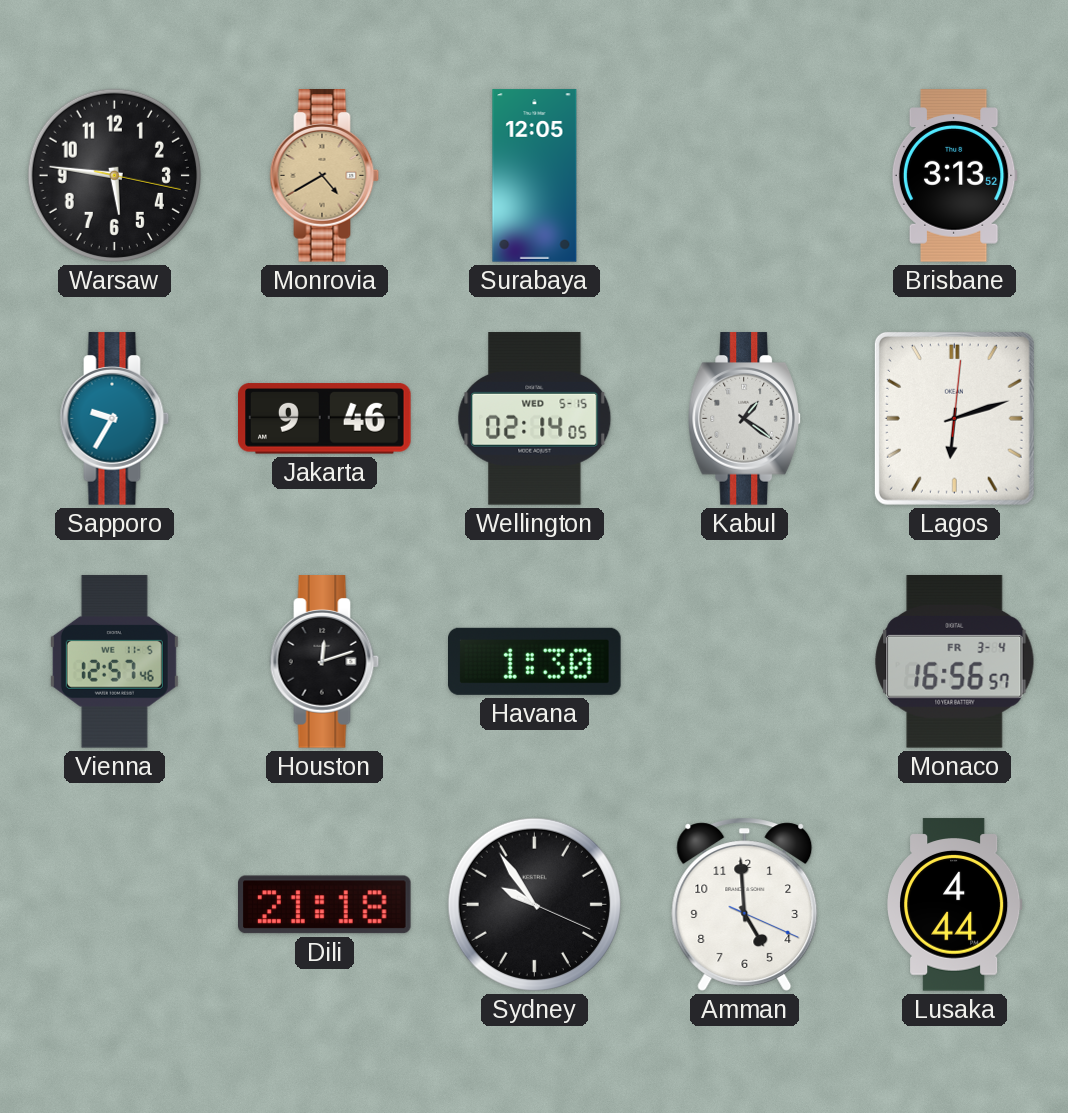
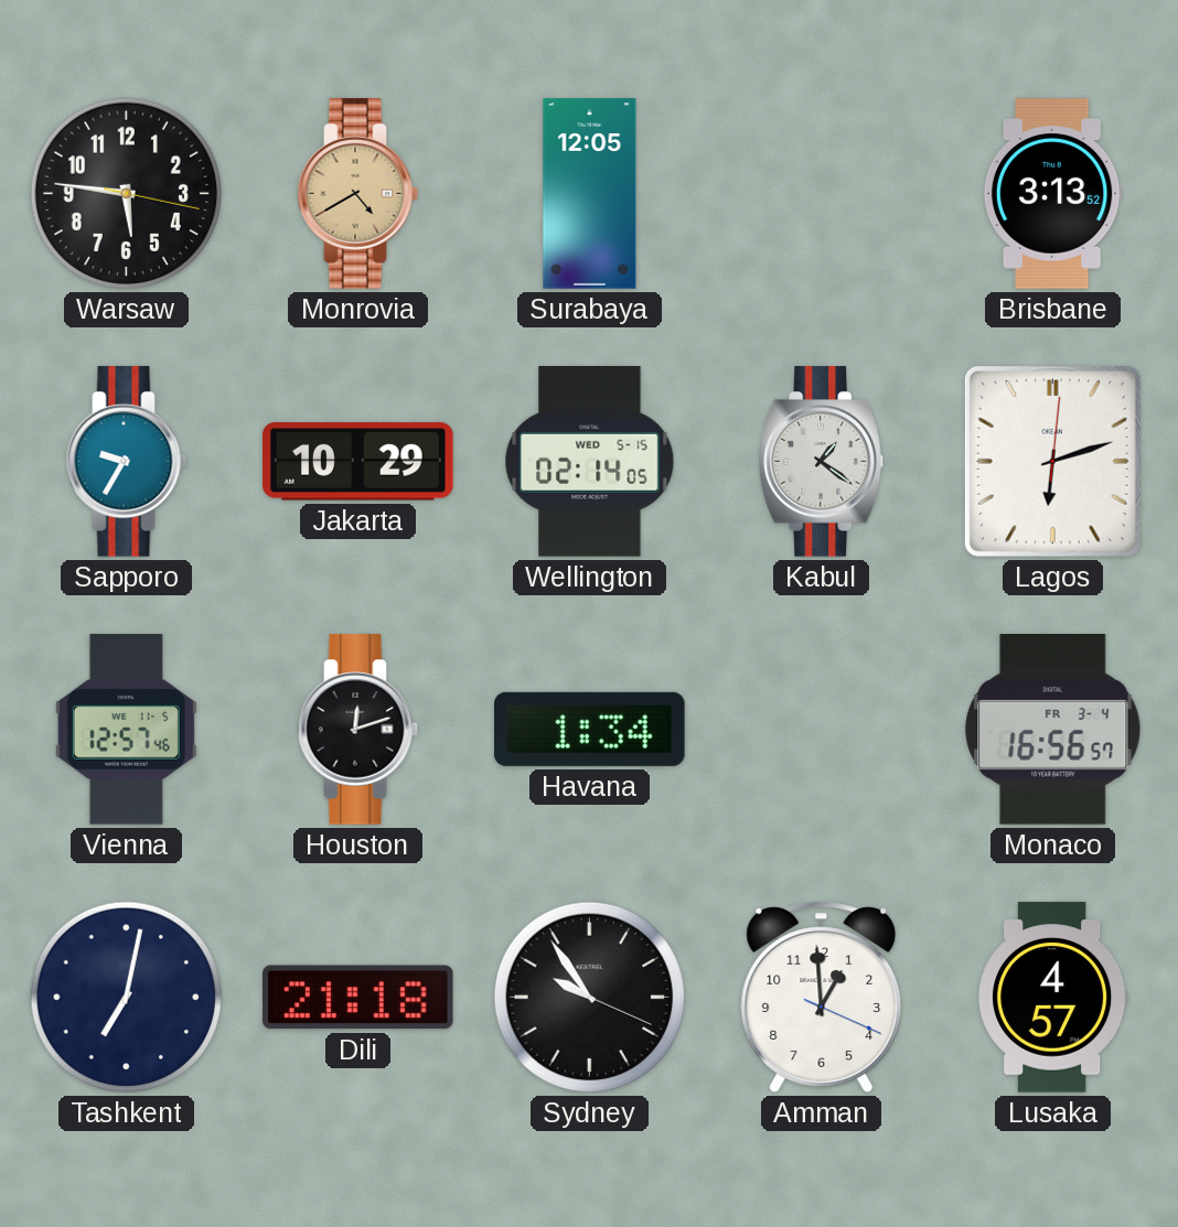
Jakarta: 9:46 -> 10:29 (358, 462)
Havana: 1:30 -> 1:34 (590, 729)
Tashkent: none -> 7:02 (126, 997)
Amman: 4:59 -> 12:59 (822, 997)
Lusaka: 4:44 -> 4:57 (1053, 998)
